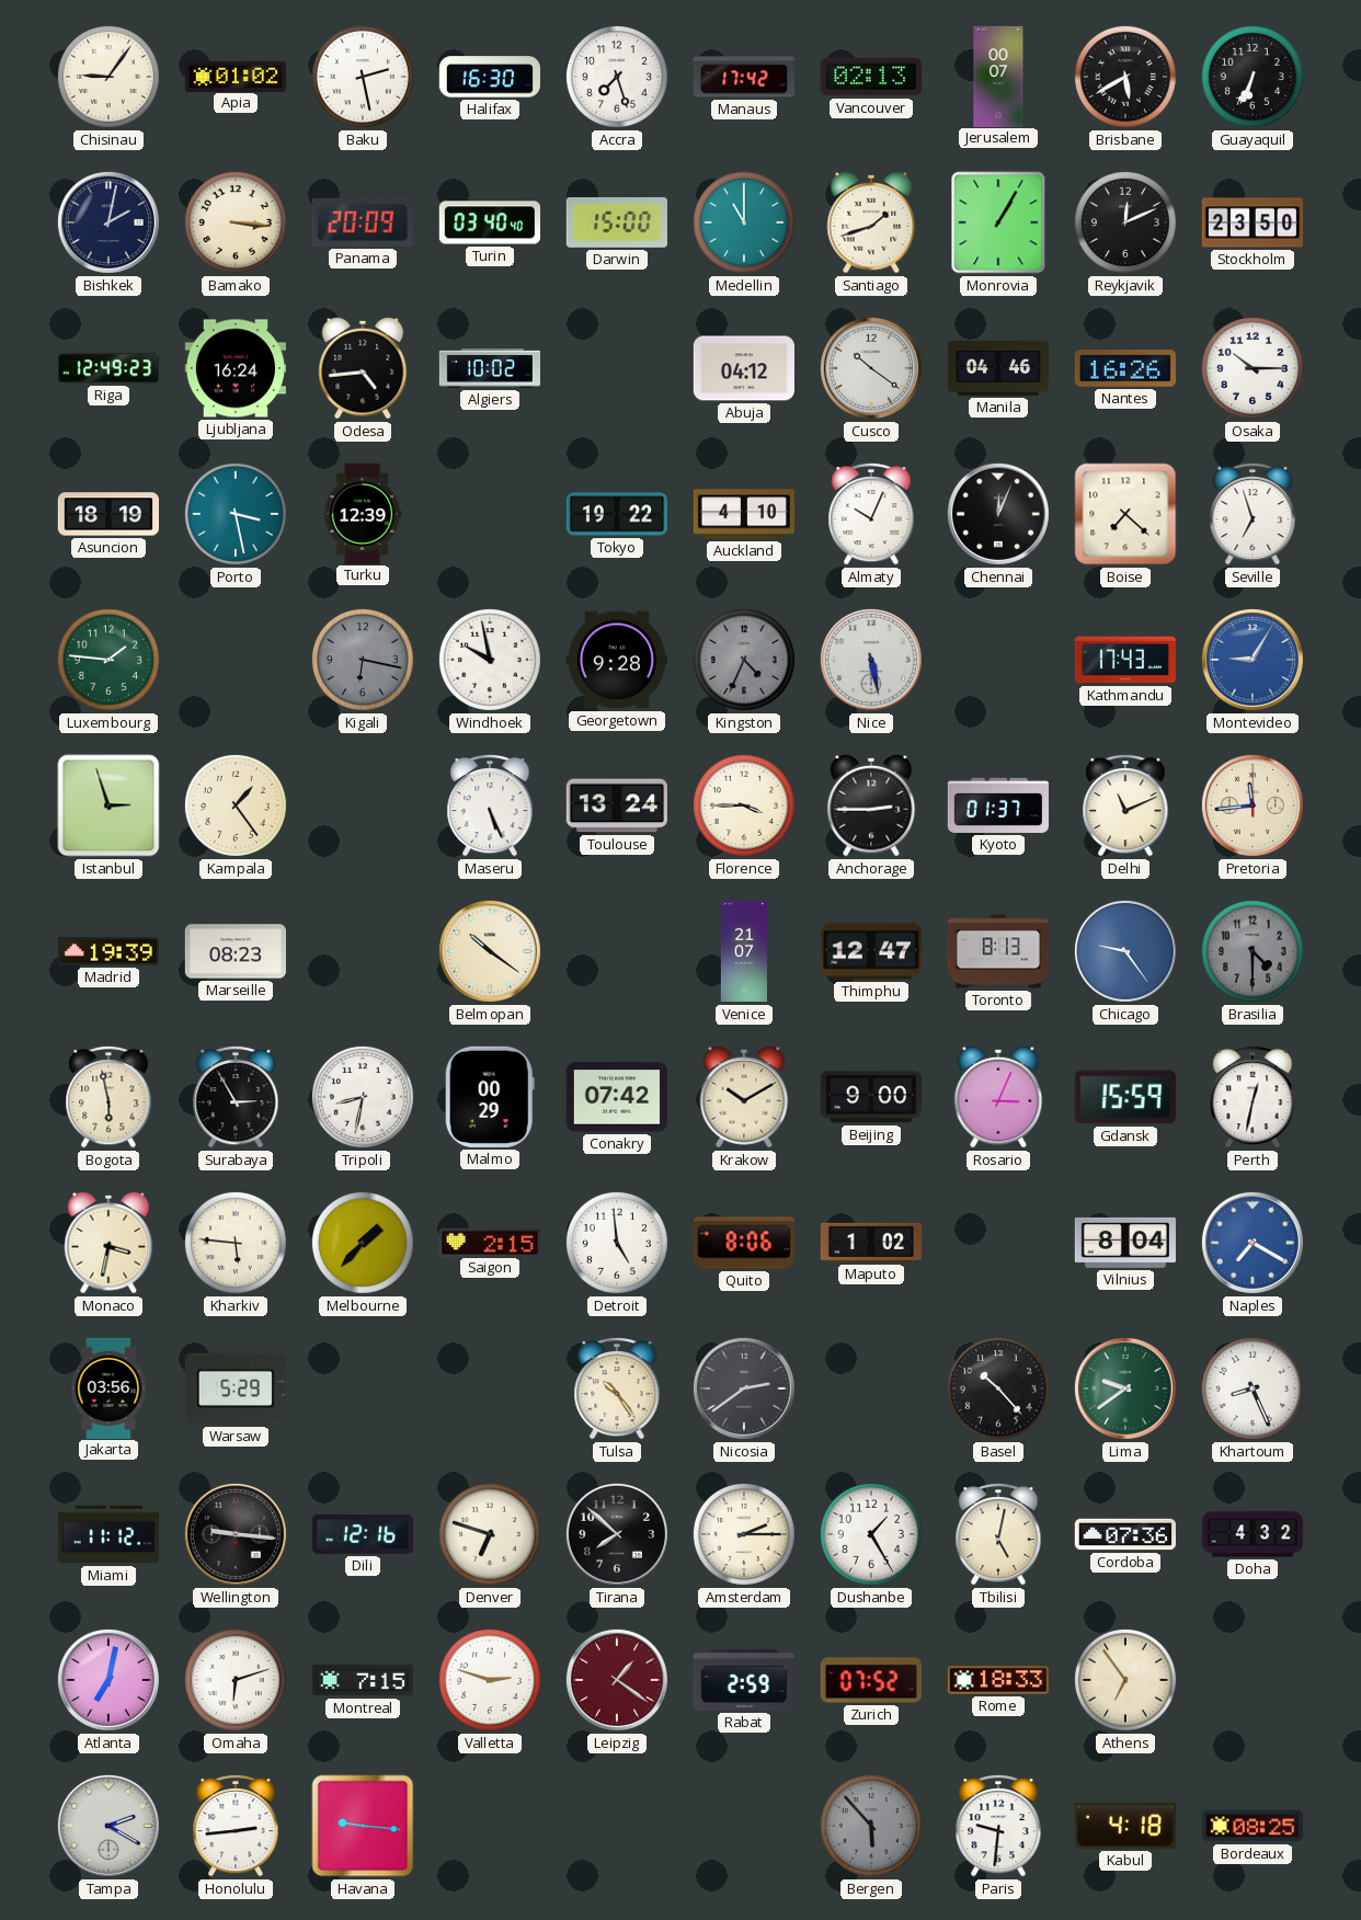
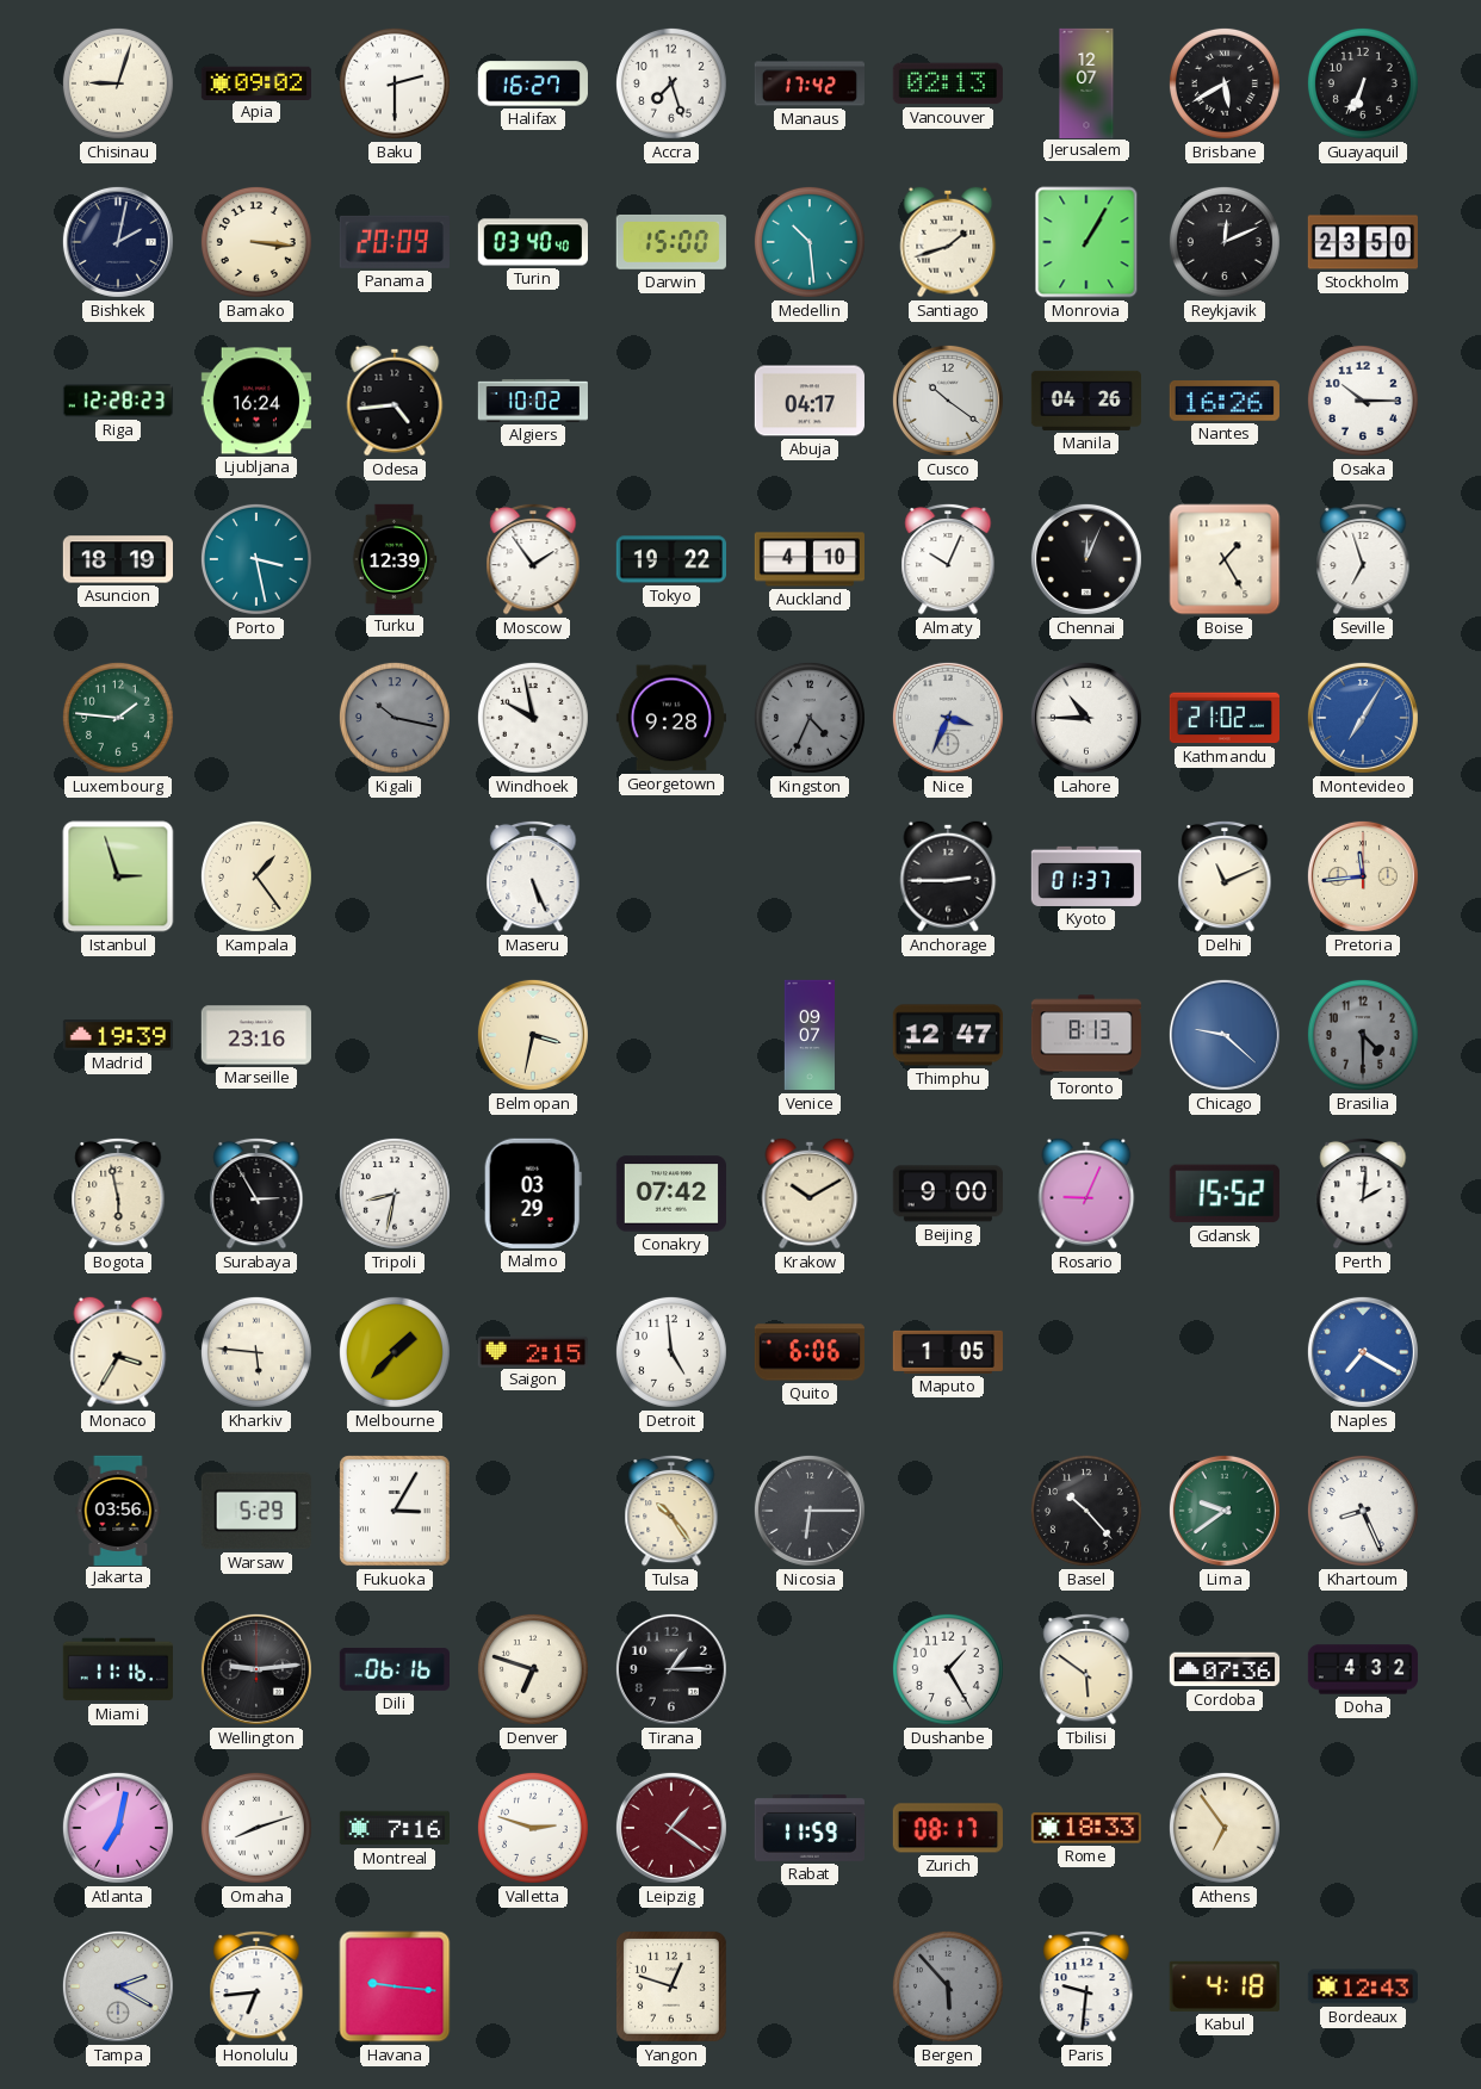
Chisinau: 9:06 -> 9:03 (118, 83)
Apia: 01:02 -> 09:02 (256, 82)
Baku: 2:28 -> 2:30 (395, 83)
Halifax: 16:30 -> 16:27 (533, 83)
Jerusalem: 00:07 -> 12:07 (1086, 82)
Medellin: 11:00 -> 10:29 (810, 242)
Riga: 12:49 -> 12:28 (117, 401)
Abuja: 04:12 -> 04:17 (808, 401)
Manila: 04:46 -> 04:26 (1085, 401)
Moscow: none -> 1:54 (533, 559)
Boise: 7:22 -> 1:25 (1225, 559)
Kigali: 6:17 -> 10:17 (395, 718)
Nice: 5:28 -> 3:34 (948, 718)
Lahore: none -> 10:45 (1086, 718)
Kathmandu: 17:43 -> 21:02 (1223, 718)
Montevideo: 9:05 -> 7:05 (1363, 718)
Toulouse: 13:24 -> none (617, 805)
Florence: 3:45 -> none (744, 805)
Marseille: 08:23 -> 23:16 (255, 1035)
Belmopan: 10:21 -> 3:32 (533, 1035)
Venice: 21:07 -> 09:07 (808, 1035)
Chicago: 9:24 -> 9:22 (1225, 1035)
Malmo: 00:29 -> 03:29 (533, 1194)
Rosario: 3:04 -> 9:04 (1086, 1194)
Gdansk: 15:59 -> 15:52 (1225, 1194)
Perth: 12:32 -> 2:01 (1363, 1194)
Monaco: 3:32 -> 3:35 (118, 1352)
Quito: 8:06 -> 6:06 (810, 1352)
Maputo: 1:02 -> 1:05 (947, 1352)
Vilnius: 8:04 -> none (1125, 1243)
Fukuoka: none -> 3:05 (395, 1511)
Nicosia: 2:39 -> 6:15 (810, 1511)
Miami: 11:12 -> 11:16 (117, 1669)
Wellington: 9:16 -> 9:14 (256, 1669)
Dili: 12:16 -> 06:16 (394, 1669)
Tirana: 7:52 -> 1:15 (671, 1669)
Amsterdam: 2:15 -> none (744, 1534)
Tbilisi: 5:02 -> 5:51 (1086, 1669)
Omaha: 6:12 -> 8:12 (256, 1828)
Montreal: 7:15 -> 7:16 (395, 1828)
Rabat: 2:59 -> 11:59 (808, 1828)
Zurich: 07:52 -> 08:17 (948, 1828)
Honolulu: 2:44 -> 6:44 (256, 1986)
Yangon: none -> 12:48 (671, 1986)
Bordeaux: 08:25 -> 12:43 (1363, 1986)
